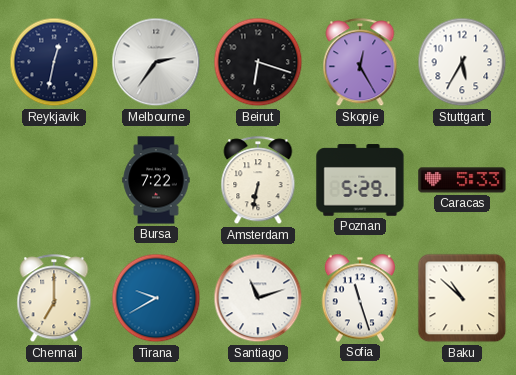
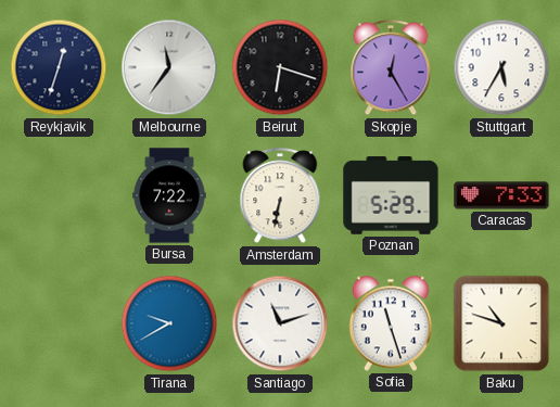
Reykjavik: 12:32 -> 12:33 (59, 67)
Melbourne: 2:36 -> 11:36 (169, 67)
Caracas: 5:33 -> 7:33 (501, 195)
Chennai: 7:00 -> none (54, 299)
Baku: 10:52 -> 10:48 (501, 323)
